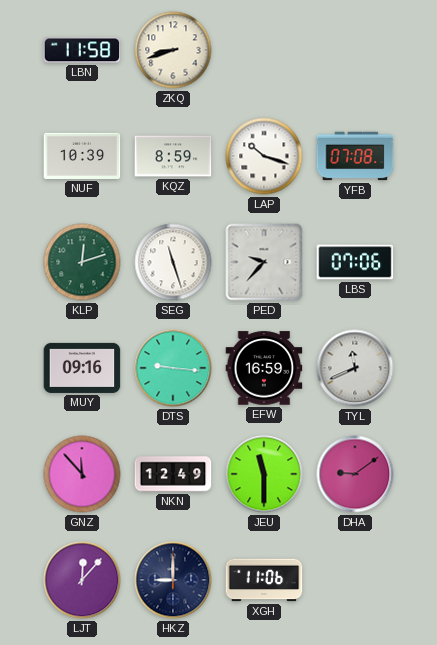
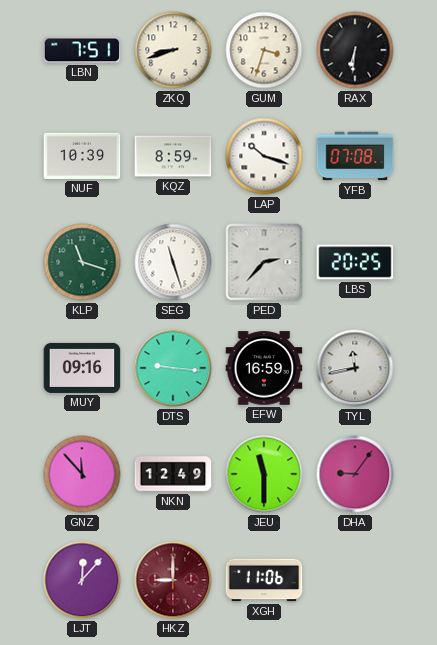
LBN: 11:58 -> 7:51 (82, 50)
GUM: none -> 3:33 (264, 50)
RAX: none -> 6:31 (355, 50)
KLP: 12:12 -> 11:18 (82, 262)
PED: 9:37 -> 2:37 (264, 262)
LBS: 07:06 -> 20:25 (355, 262)
TYL: 11:41 -> 11:43 (355, 368)
DHA: 9:09 -> 9:06 (355, 474)
HKZ dial: navy -> burgundy (173, 580)
